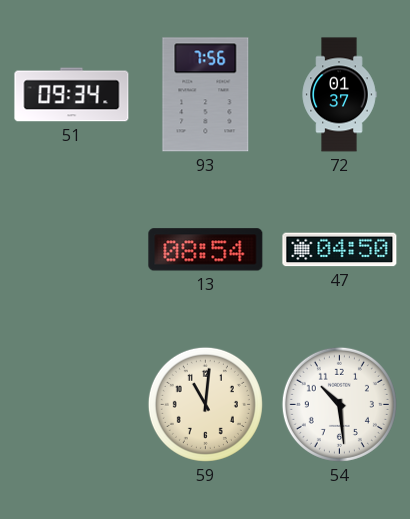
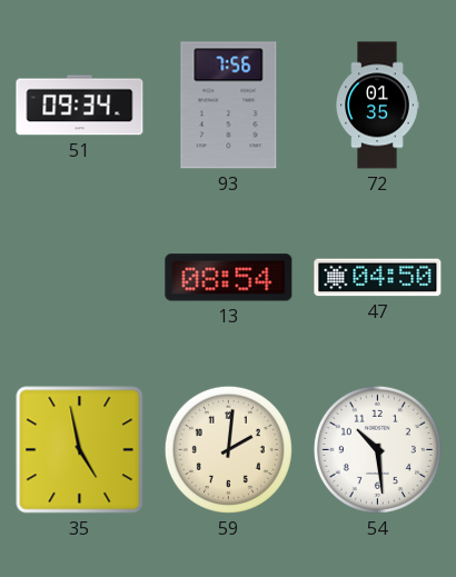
72: 01:37 -> 01:35 (377, 106)
35: none -> 4:58 (80, 450)
59: 11:01 -> 2:01 (228, 449)
